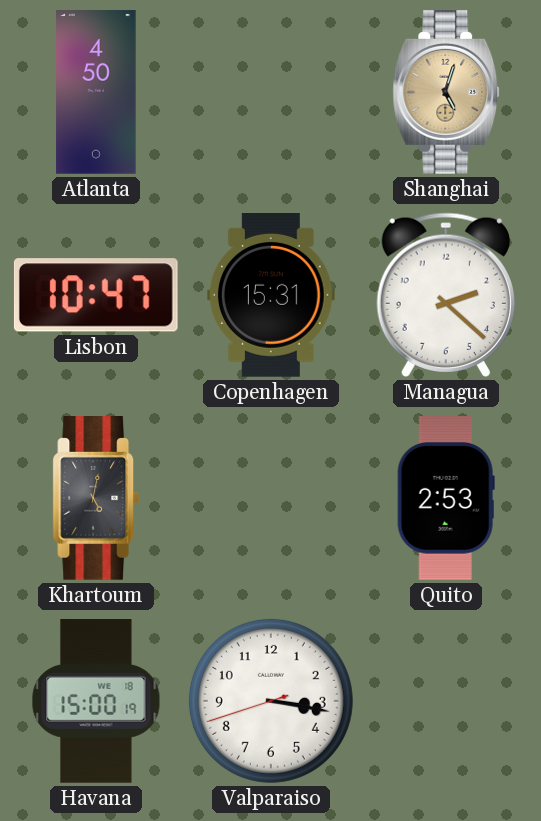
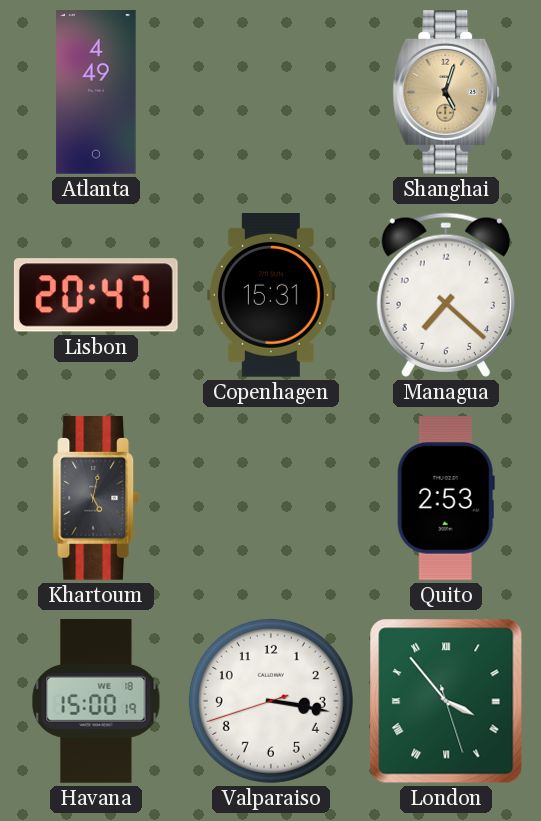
Atlanta: 4:50 -> 4:49 (96, 92)
Lisbon: 10:47 -> 20:47 (96, 295)
Managua: 2:22 -> 7:22 (446, 295)
London: none -> 3:53 (446, 701)
